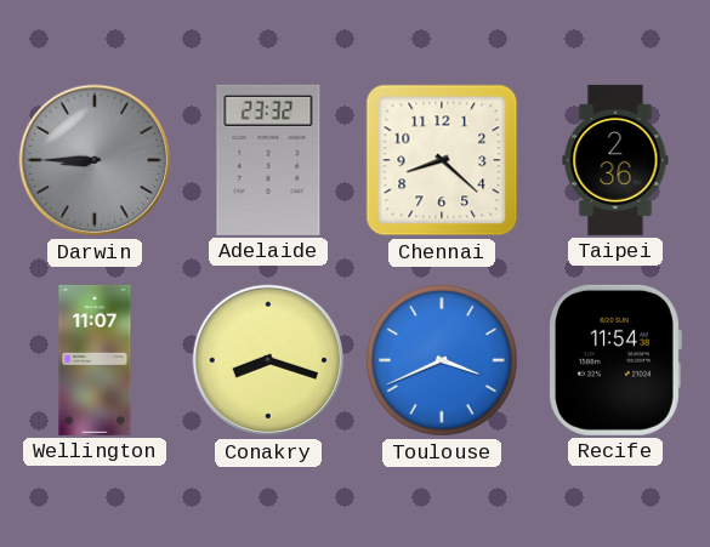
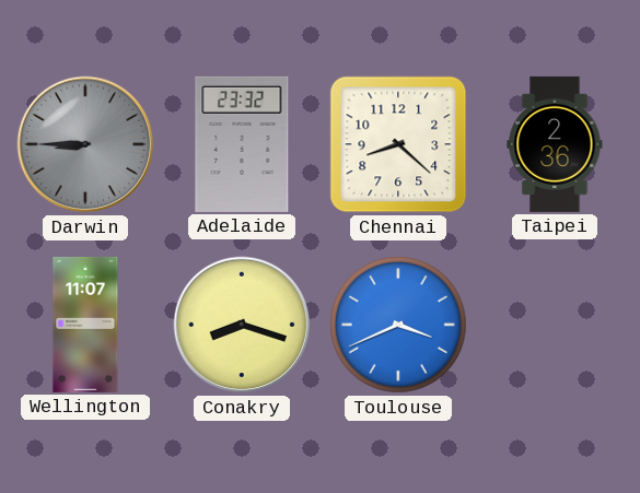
Recife: 11:54 -> none (615, 360)
